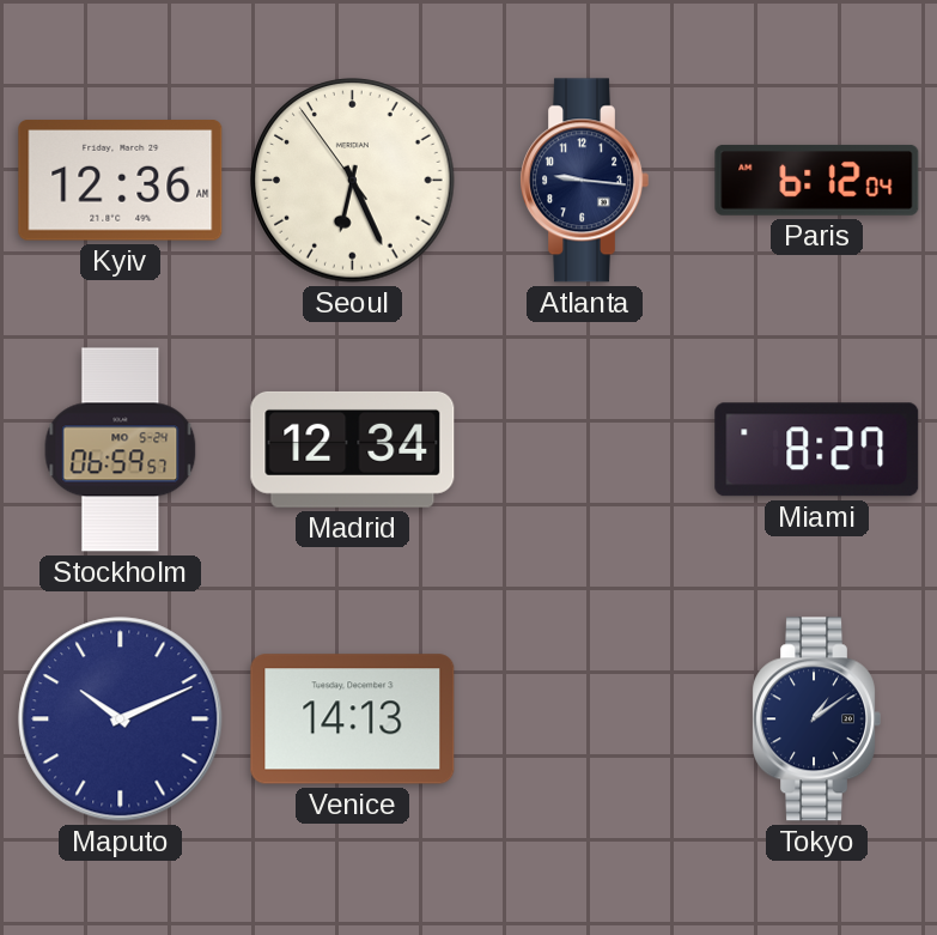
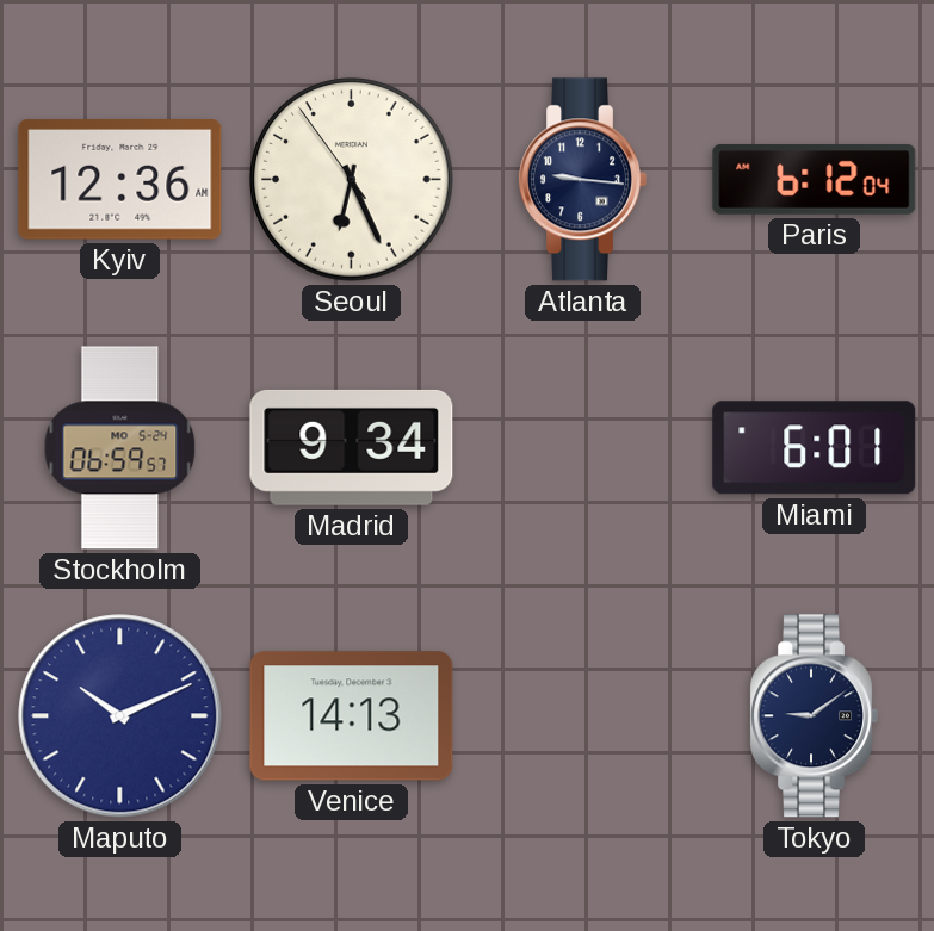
Madrid: 12:34 -> 9:34 (352, 447)
Miami: 8:27 -> 6:01 (815, 448)
Tokyo: 1:09 -> 9:09 (814, 716)
